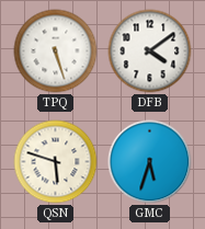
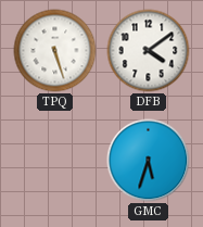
QSN: 5:48 -> none (56, 162)
